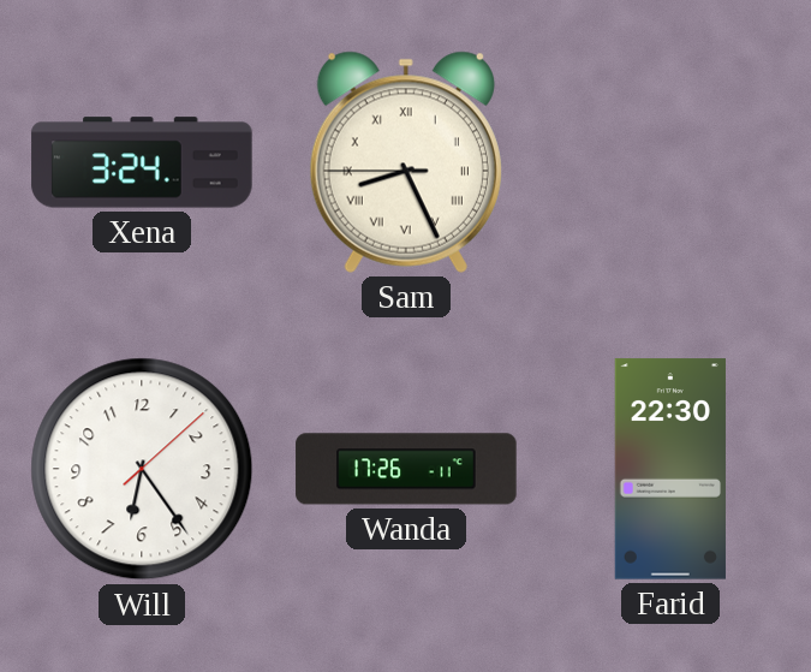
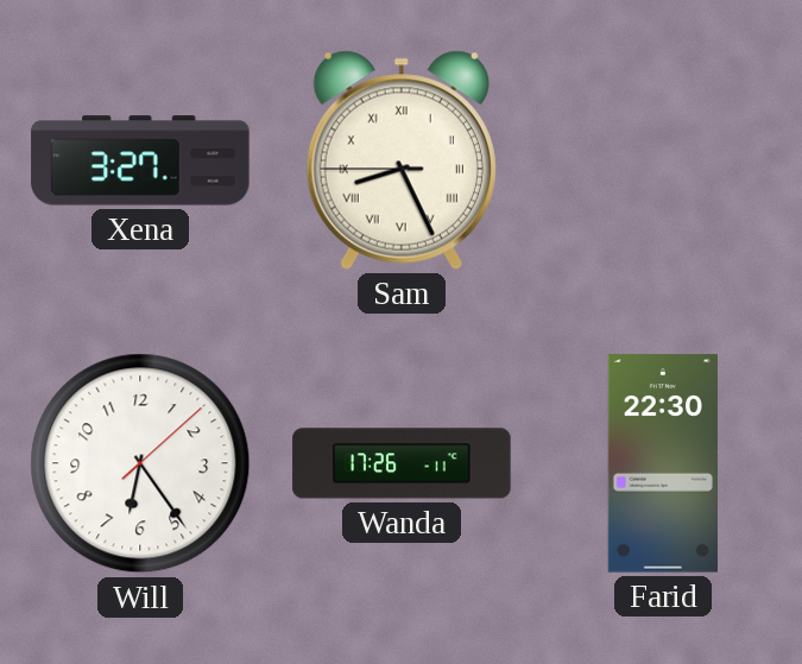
Xena: 3:24 -> 3:27 (140, 160)
